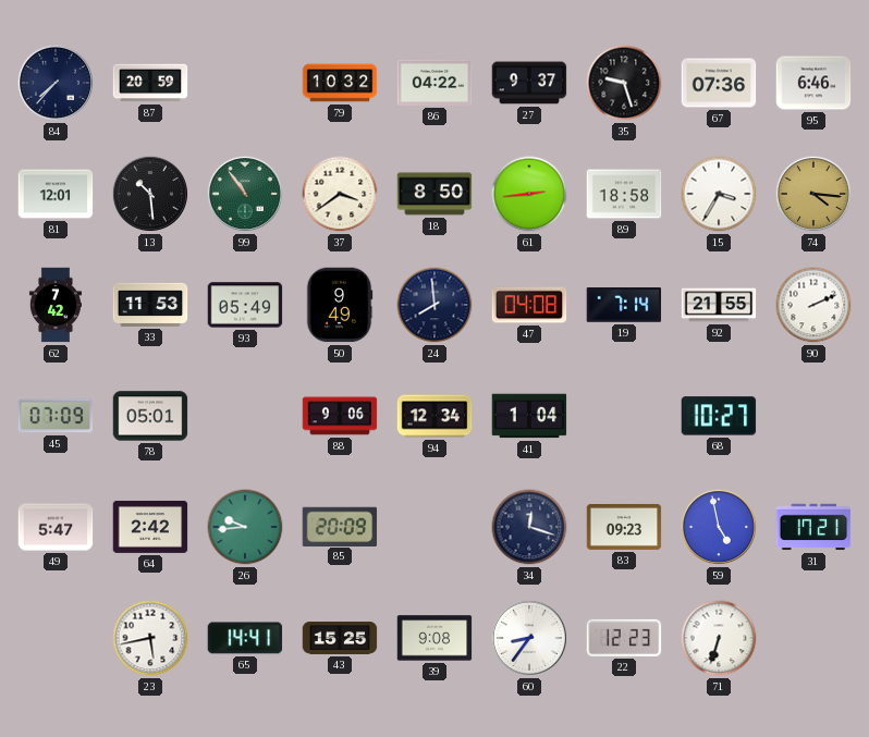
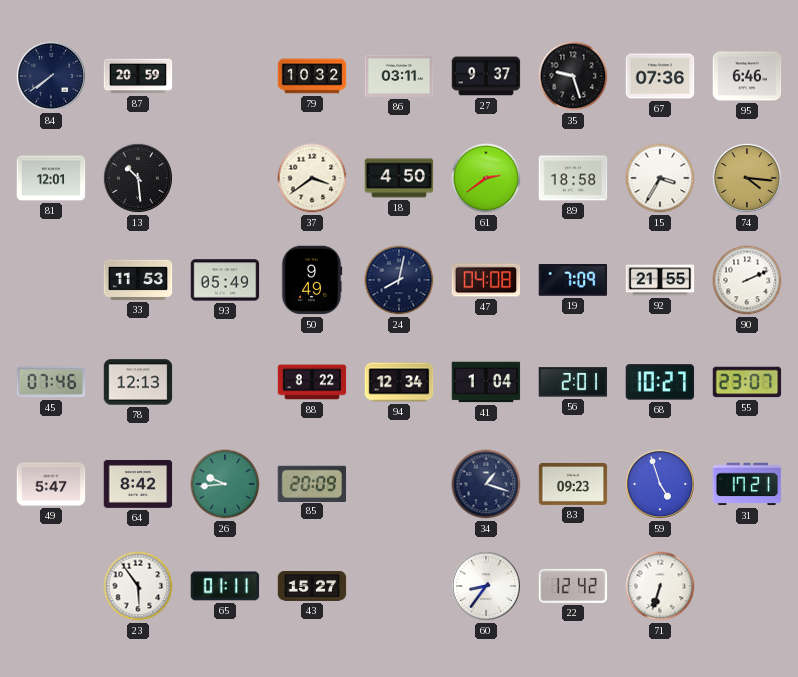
84: 7:37 -> 7:39 (51, 76)
86: 04:22 -> 03:11 (399, 76)
99: 10:54 -> none (245, 194)
18: 8:50 -> 4:50 (399, 178)
61: 2:44 -> 2:39 (486, 178)
62: 7:42 -> none (56, 305)
24: 7:59 -> 8:02 (399, 280)
19: 7:14 -> 7:09 (573, 281)
45: 07:09 -> 07:46 (51, 382)
78: 05:01 -> 12:13 (138, 382)
88: 9:06 -> 8:22 (312, 382)
56: none -> 2:01 (573, 382)
55: none -> 23:07 (747, 382)
64: 2:42 -> 8:42 (138, 484)
34: 12:18 -> 1:18 (486, 484)
59: 4:58 -> 4:57 (660, 484)
23: 5:43 -> 5:54 (138, 586)
65: 14:41 -> 01:11 (225, 586)
43: 15:25 -> 15:27 (312, 587)
39: 9:08 -> none (434, 638)
22: 12:23 -> 12:42 (573, 586)
